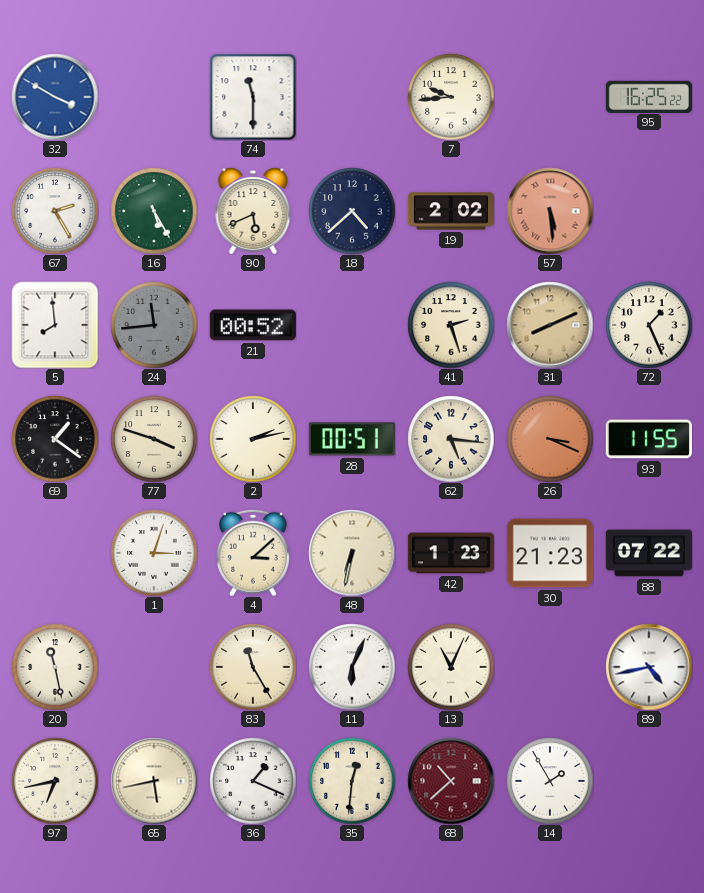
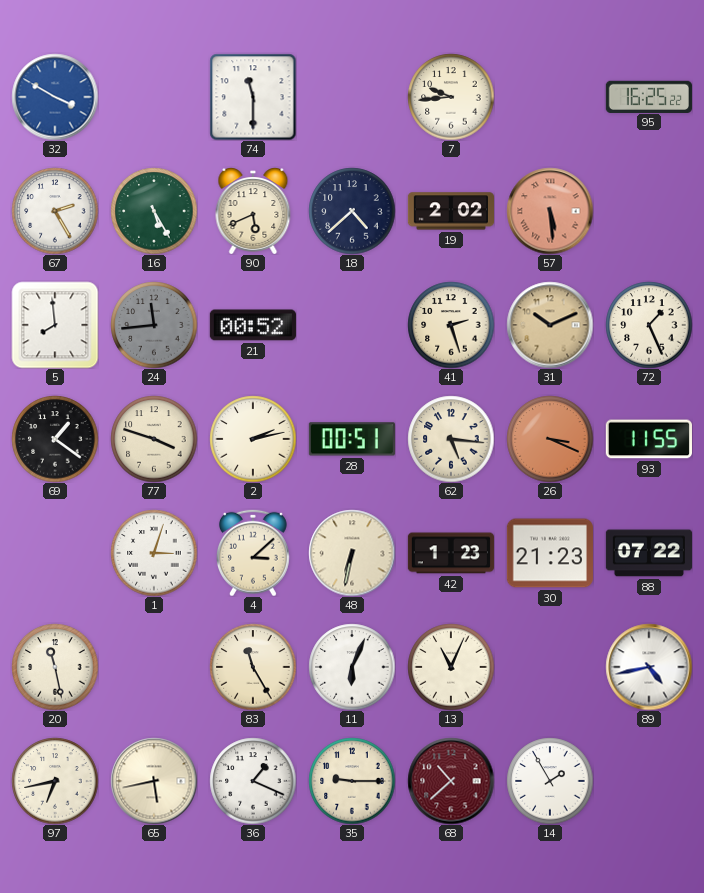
31: 8:11 -> 10:11 (550, 325)
35: 12:31 -> 9:15 (352, 781)
